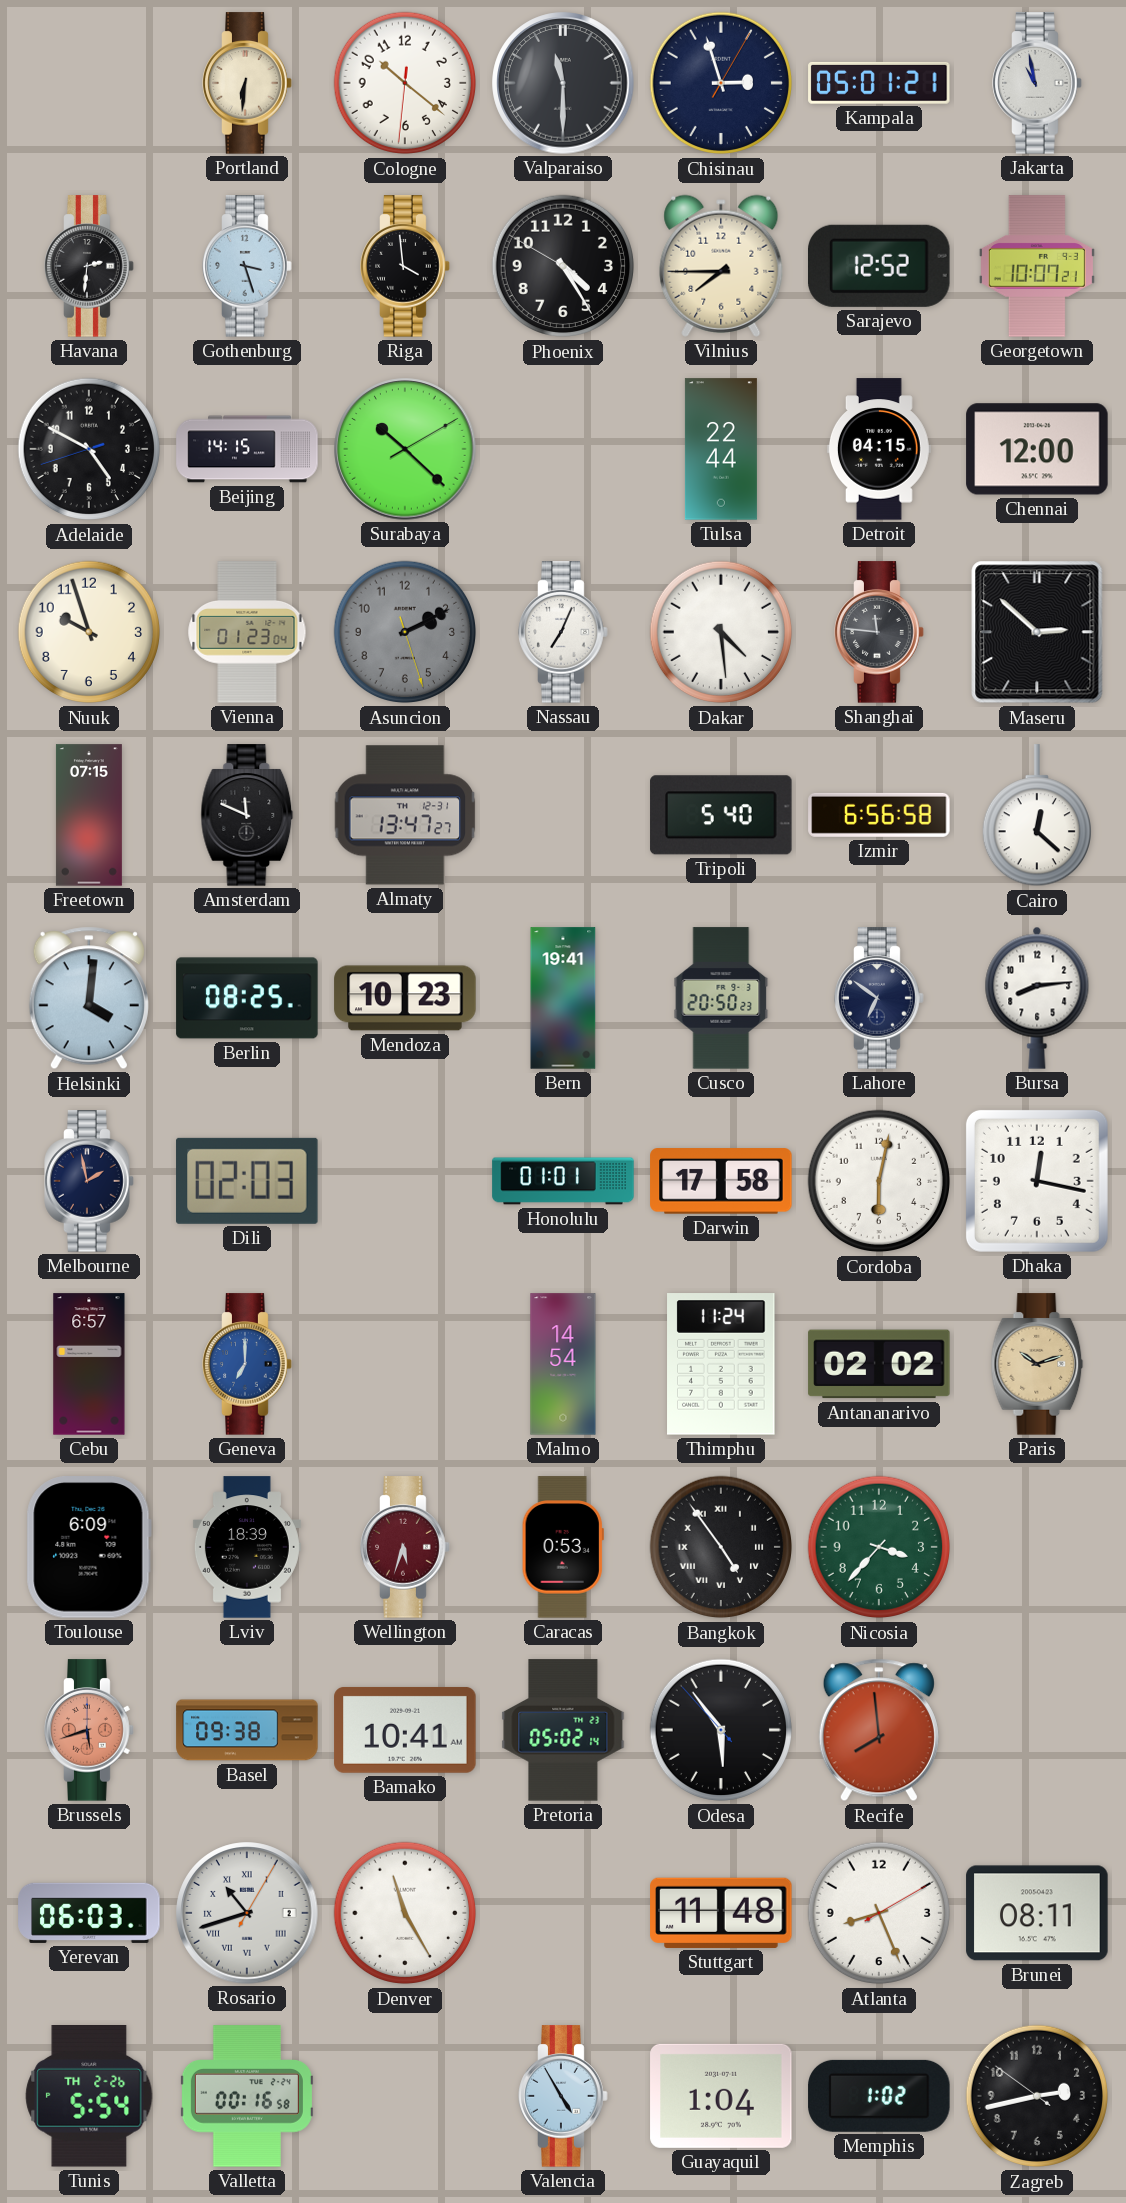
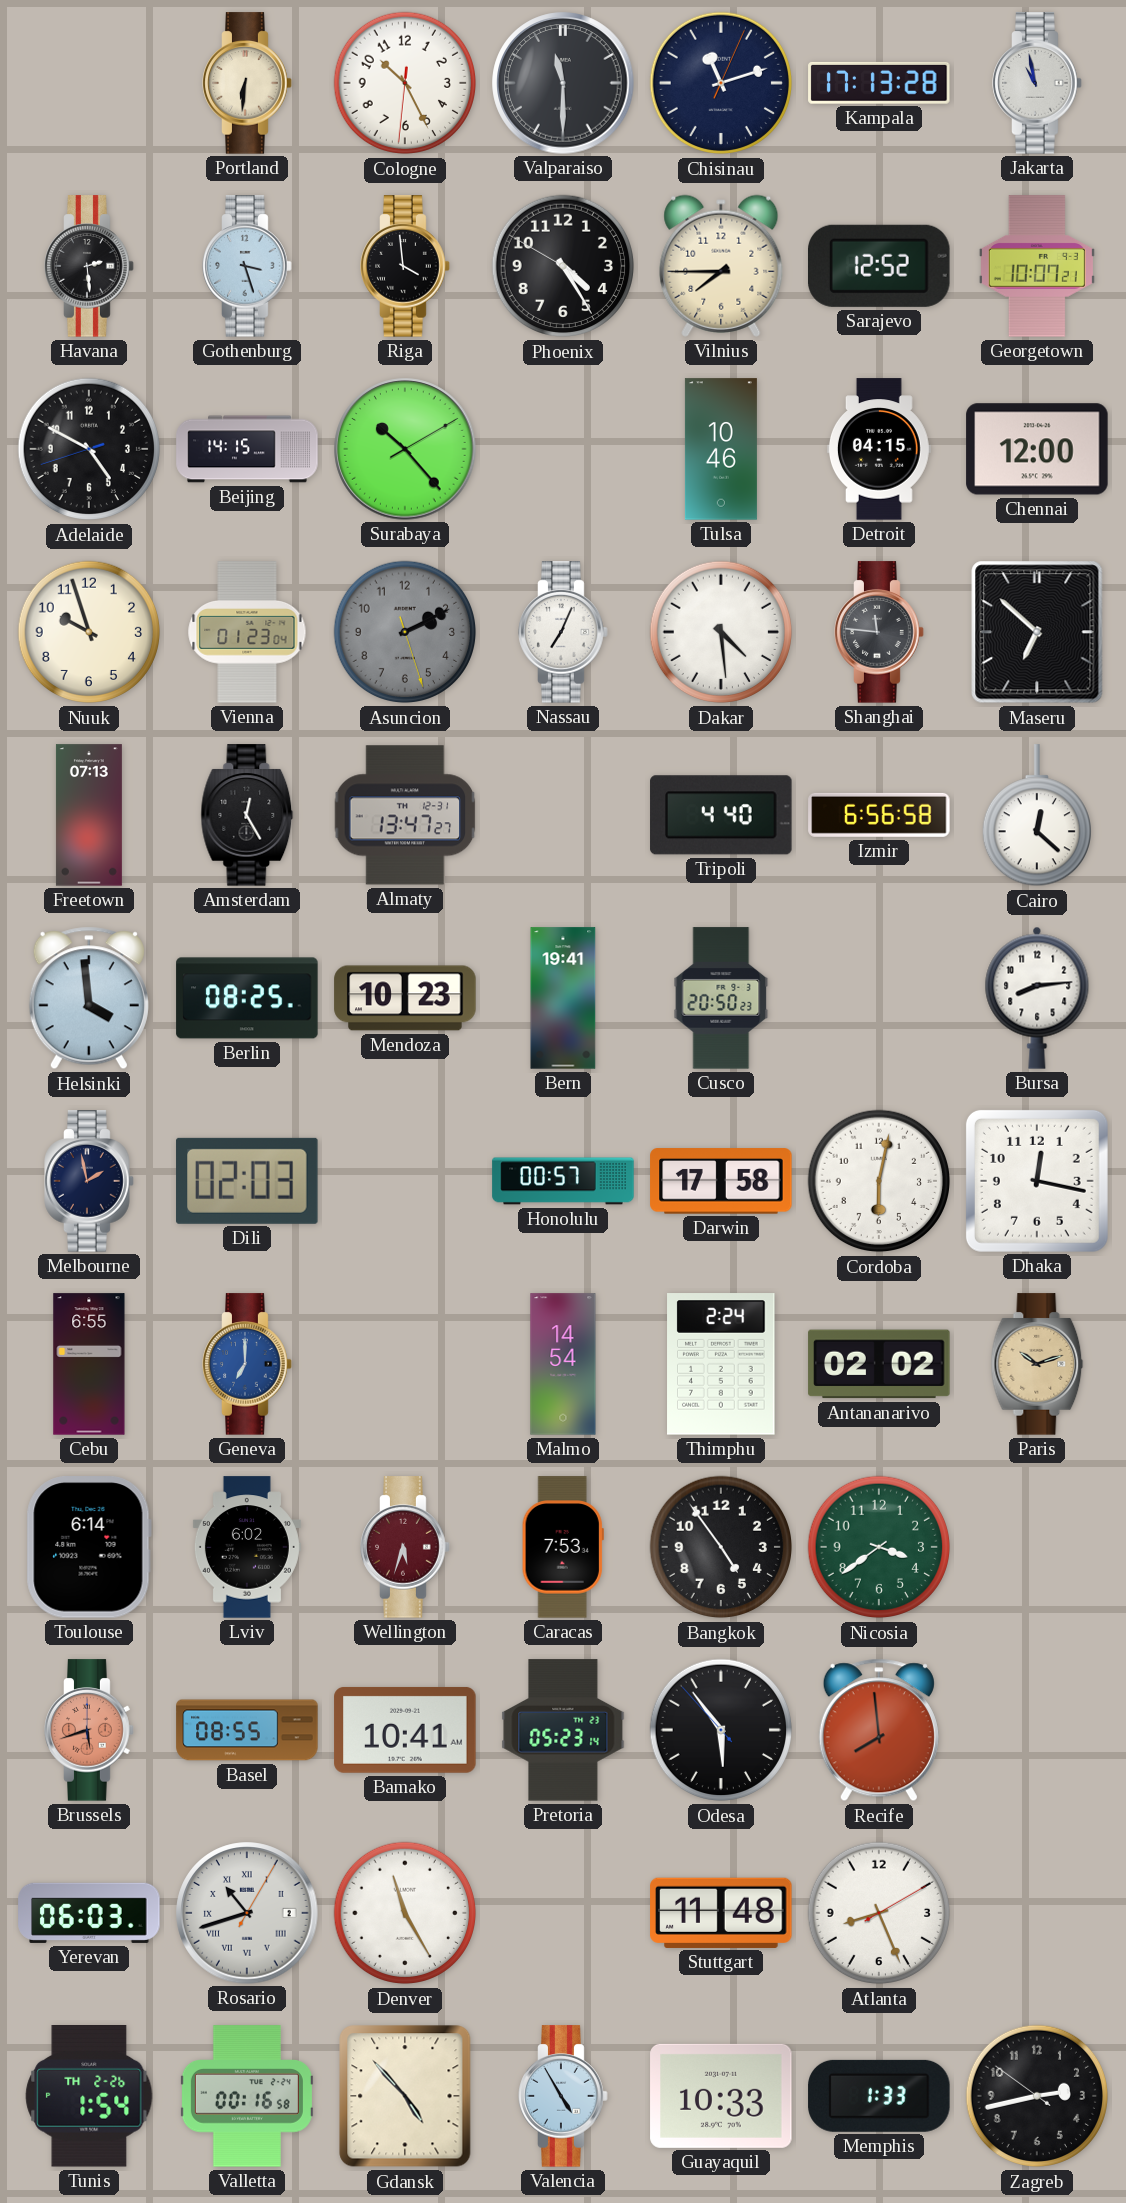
Cologne: 10:21 -> 10:25 (405, 83)
Chisinau: 2:57 -> 11:12 (721, 83)
Kampala: 05:01 -> 17:13 (879, 83)
Havana: 2:31 -> 2:29 (89, 266)
Surabaya: 10:22 -> 10:23 (405, 449)
Tulsa: 22:44 -> 10:46 (721, 449)
Maseru: 2:52 -> 6:52 (1037, 632)
Freetown: 07:15 -> 07:13 (89, 815)
Amsterdam: 11:49 -> 12:25 (247, 815)
Tripoli: 5:40 -> 4:40 (721, 815)
Helsinki: 4:01 -> 3:59 (89, 998)
Lahore: 6:51 -> none (879, 998)
Honolulu: 01:01 -> 00:57 (563, 1181)
Cebu: 6:57 -> 6:55 (89, 1364)
Thimphu: 11:24 -> 2:24 (721, 1364)
Toulouse: 6:09 -> 6:14 (89, 1547)
Lviv: 18:39 -> 6:02 (247, 1547)
Caracas: 0:53 -> 7:53 (563, 1547)
Bangkok numerals: Roman -> Arabic (721, 1547)
Nicosia: 3:37 -> 3:39 (879, 1547)
Basel: 09:38 -> 08:55 (247, 1730)
Pretoria: 05:02 -> 05:23 (563, 1730)
Brunei: 08:11 -> none (1037, 1913)
Tunis: 5:54 -> 1:54 (89, 2097)
Gdansk: none -> 4:53 (405, 2096)
Guayaquil: 1:04 -> 10:33 (721, 2096)
Memphis: 1:02 -> 1:33 (879, 2096)
